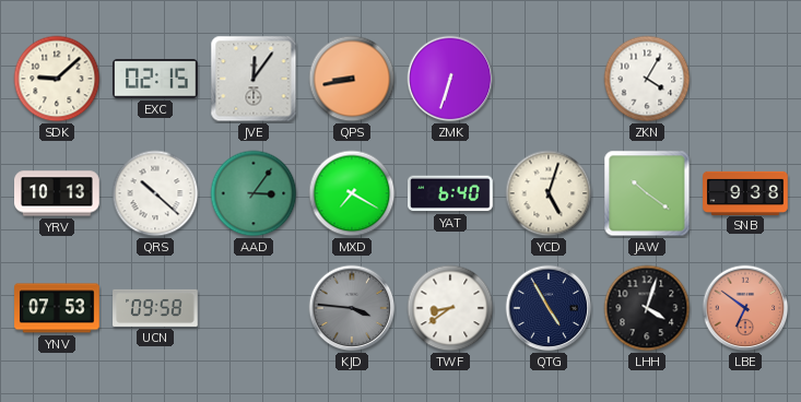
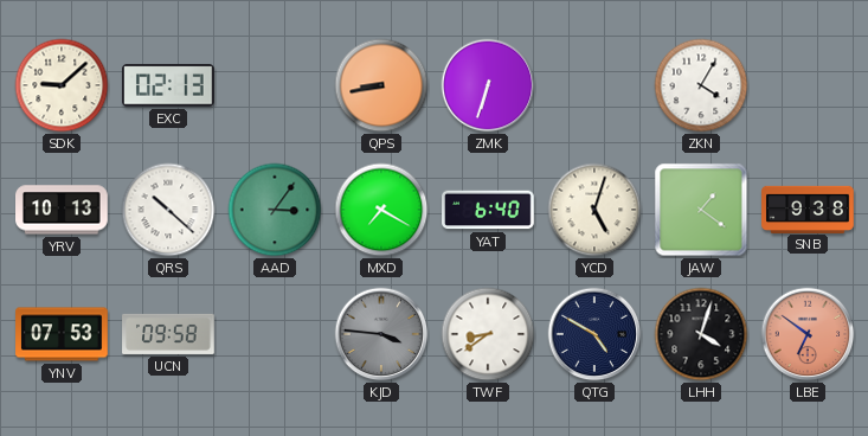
EXC: 02:15 -> 02:13 (169, 85)
JVE: 12:06 -> none (254, 79)
JAW: 10:21 -> 1:21 (701, 210)
QTG: 4:55 -> 4:50 (594, 334)
